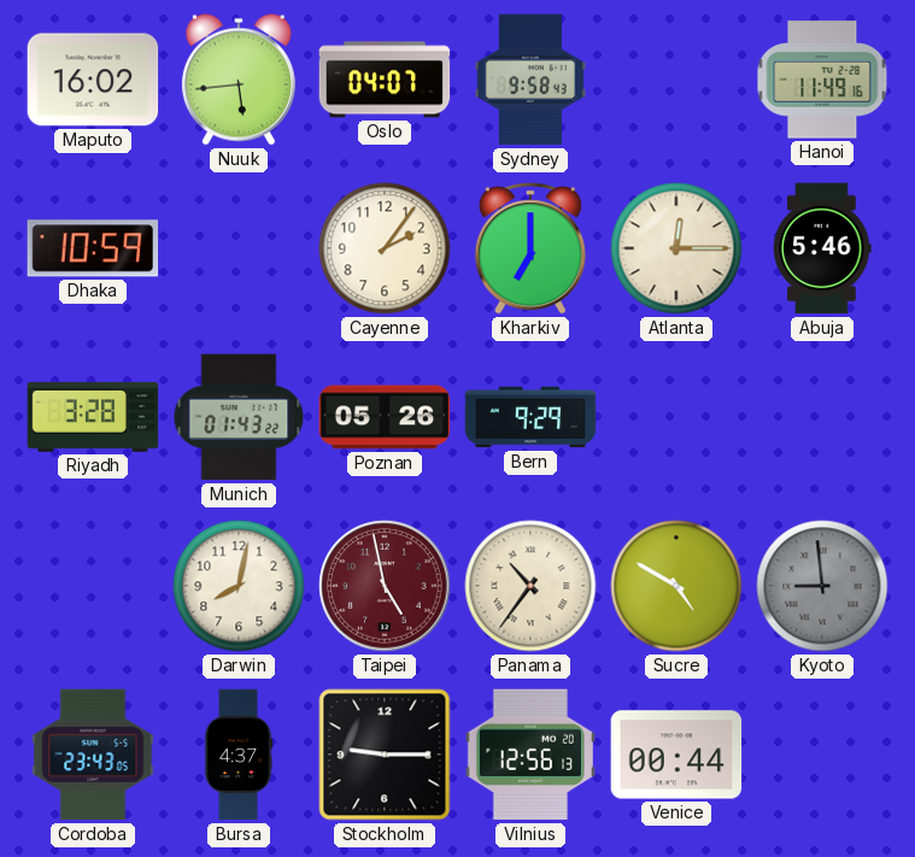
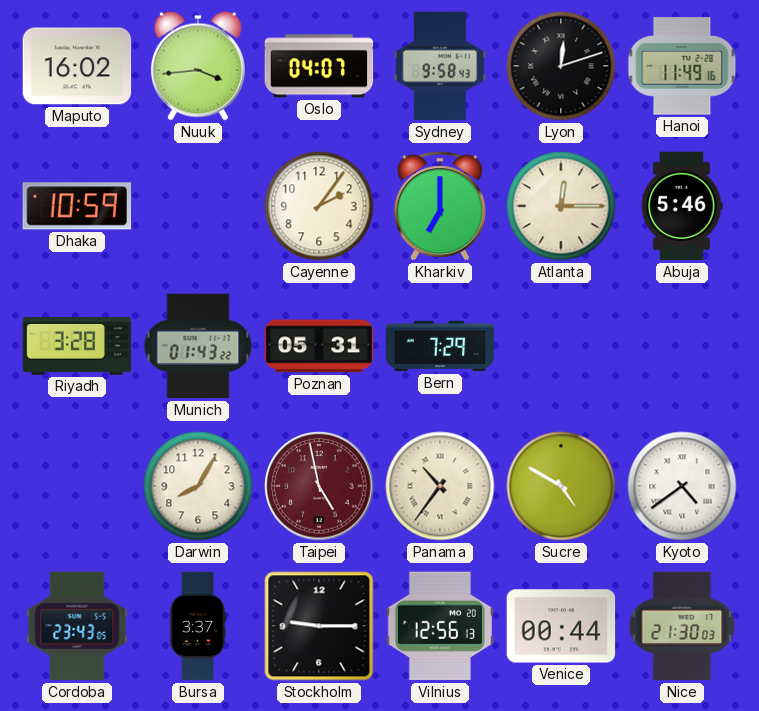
Nuuk: 5:44 -> 3:44 (198, 66)
Lyon: none -> 12:12 (561, 66)
Poznan: 05:26 -> 05:31 (319, 346)
Bern: 9:29 -> 7:29 (440, 346)
Darwin: 8:02 -> 8:05 (198, 486)
Kyoto: 8:59 -> 4:39 (682, 486)
Kyoto dial: grey -> white (682, 486)
Bursa: 4:37 -> 3:37 (198, 626)
Nice: none -> 21:30 (682, 626)
